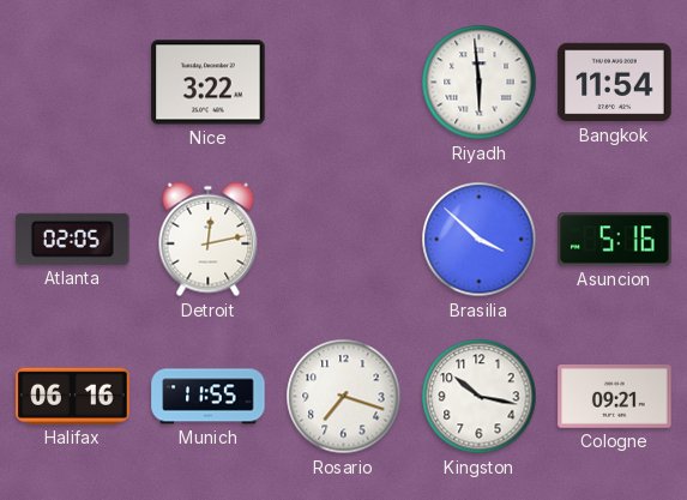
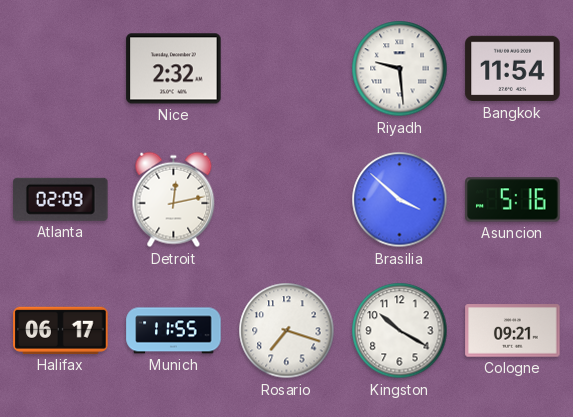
Nice: 3:22 -> 2:32 (174, 69)
Riyadh: 5:59 -> 9:29 (400, 69)
Atlanta: 02:05 -> 02:09 (61, 199)
Halifax: 06:16 -> 06:17 (61, 330)
Kingston: 10:17 -> 10:20 (400, 331)
